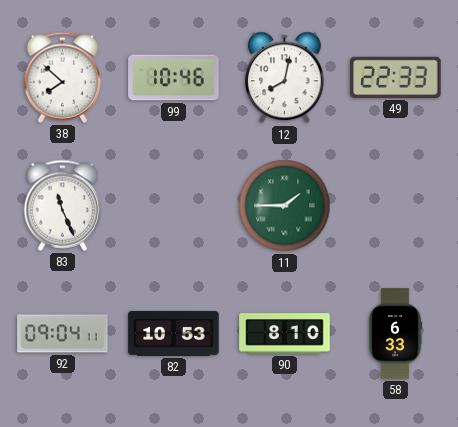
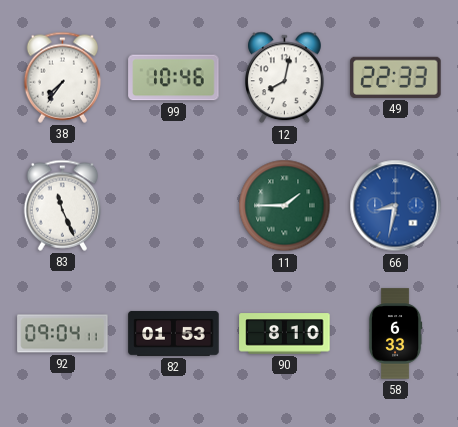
38: 7:52 -> 7:36 (63, 77)
66: none -> 8:32 (396, 206)
82: 10:53 -> 01:53 (174, 333)
